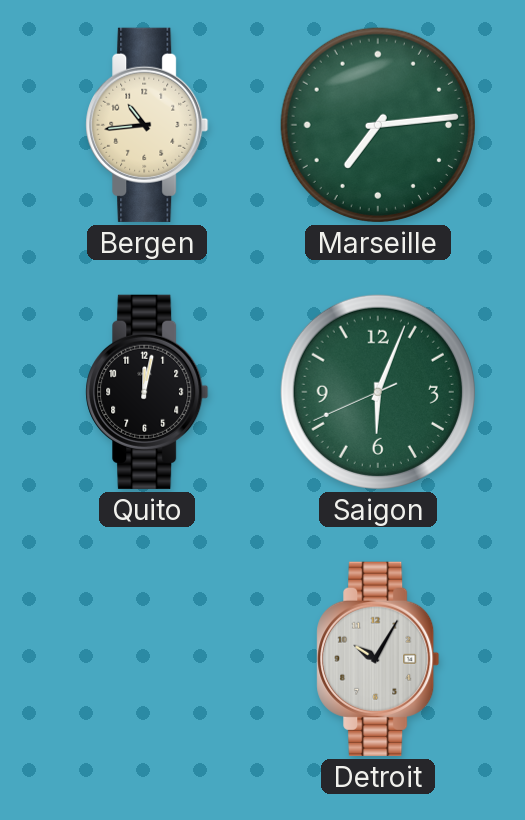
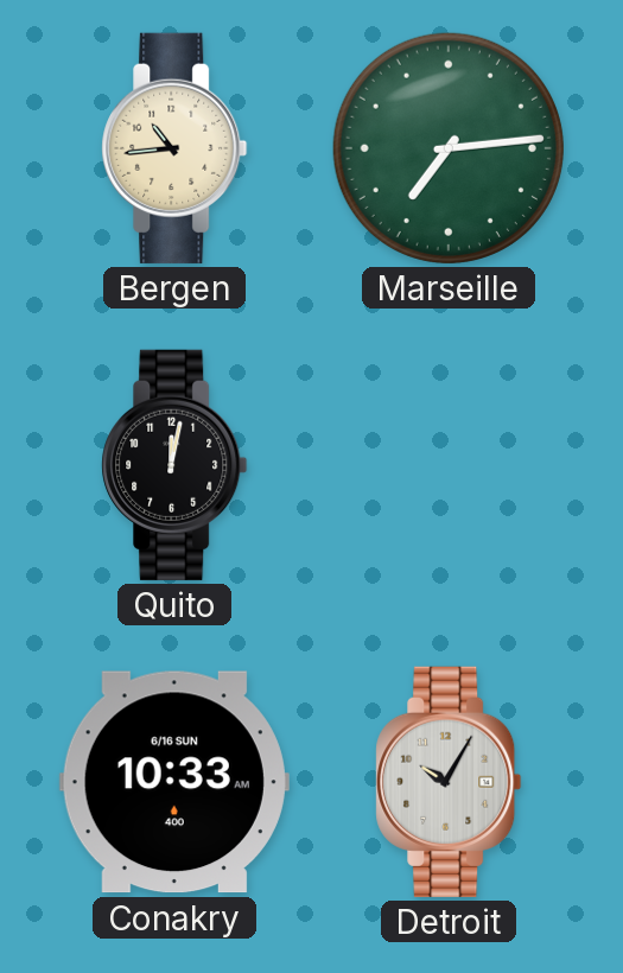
Saigon: 6:03 -> none (378, 392)
Conakry: none -> 10:33 (174, 782)
